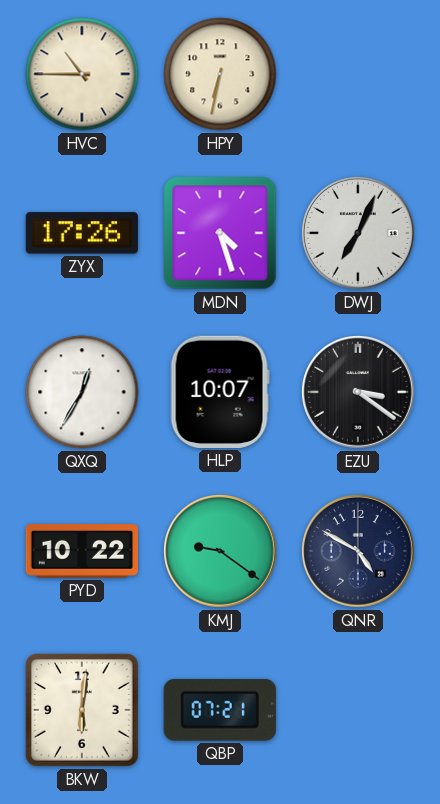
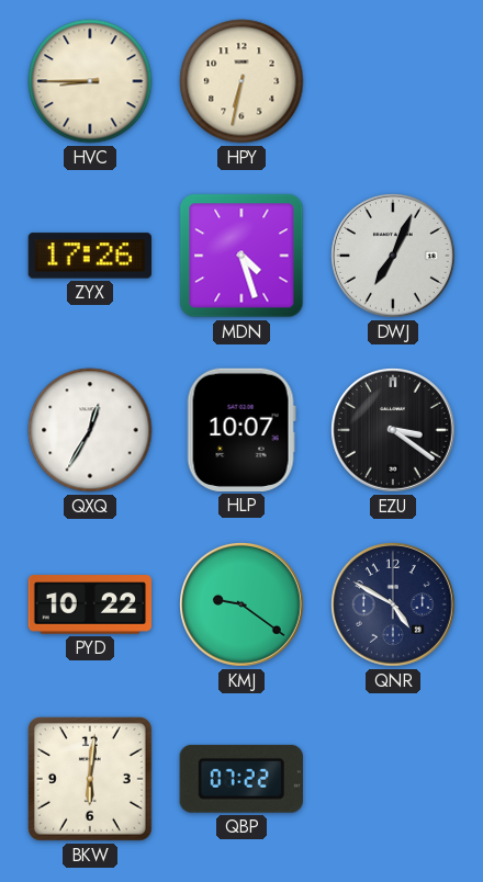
HVC: 10:45 -> 8:45 (90, 81)
QBP: 07:21 -> 07:22 (241, 779)
